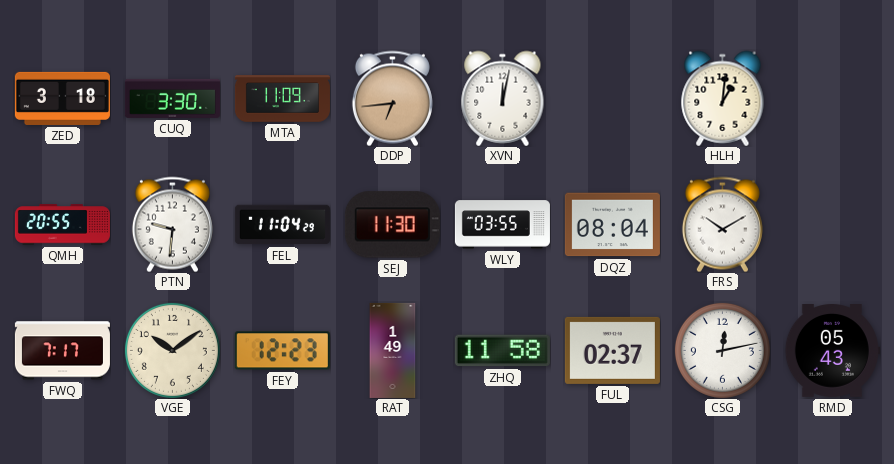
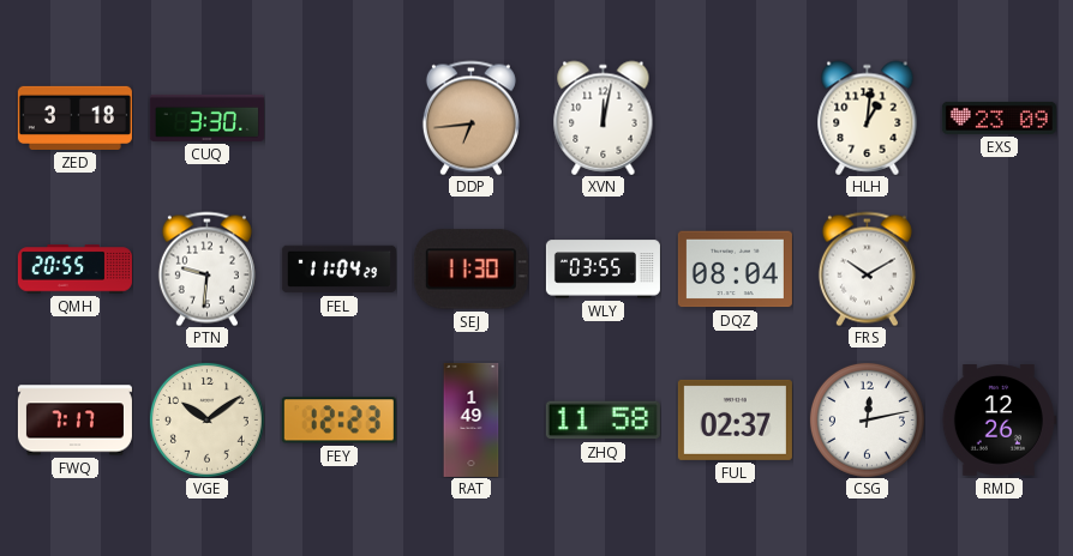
MTA: 11:09 -> none (282, 99)
EXS: none -> 23:09 (999, 117)
RMD: 05:43 -> 12:26 (999, 421)
